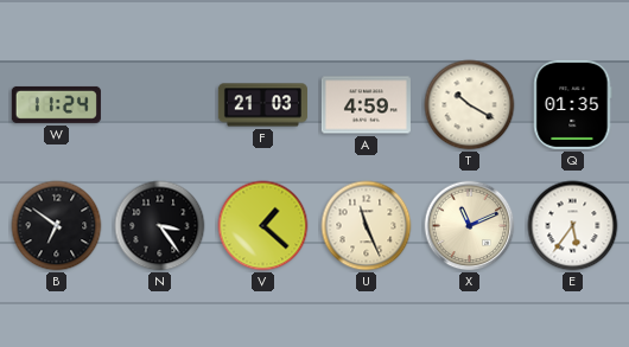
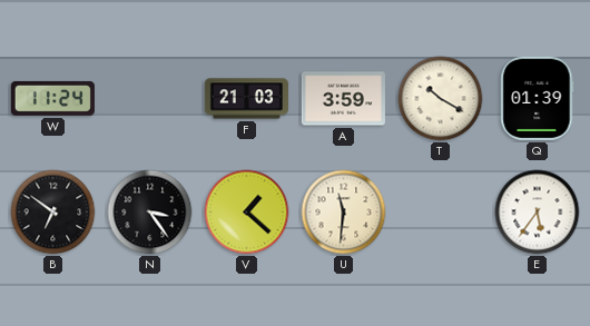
A: 4:59 -> 3:59 (343, 99)
Q: 01:35 -> 01:39 (538, 98)
U: 11:26 -> 11:31 (344, 213)
X: 11:11 -> none (470, 226)
